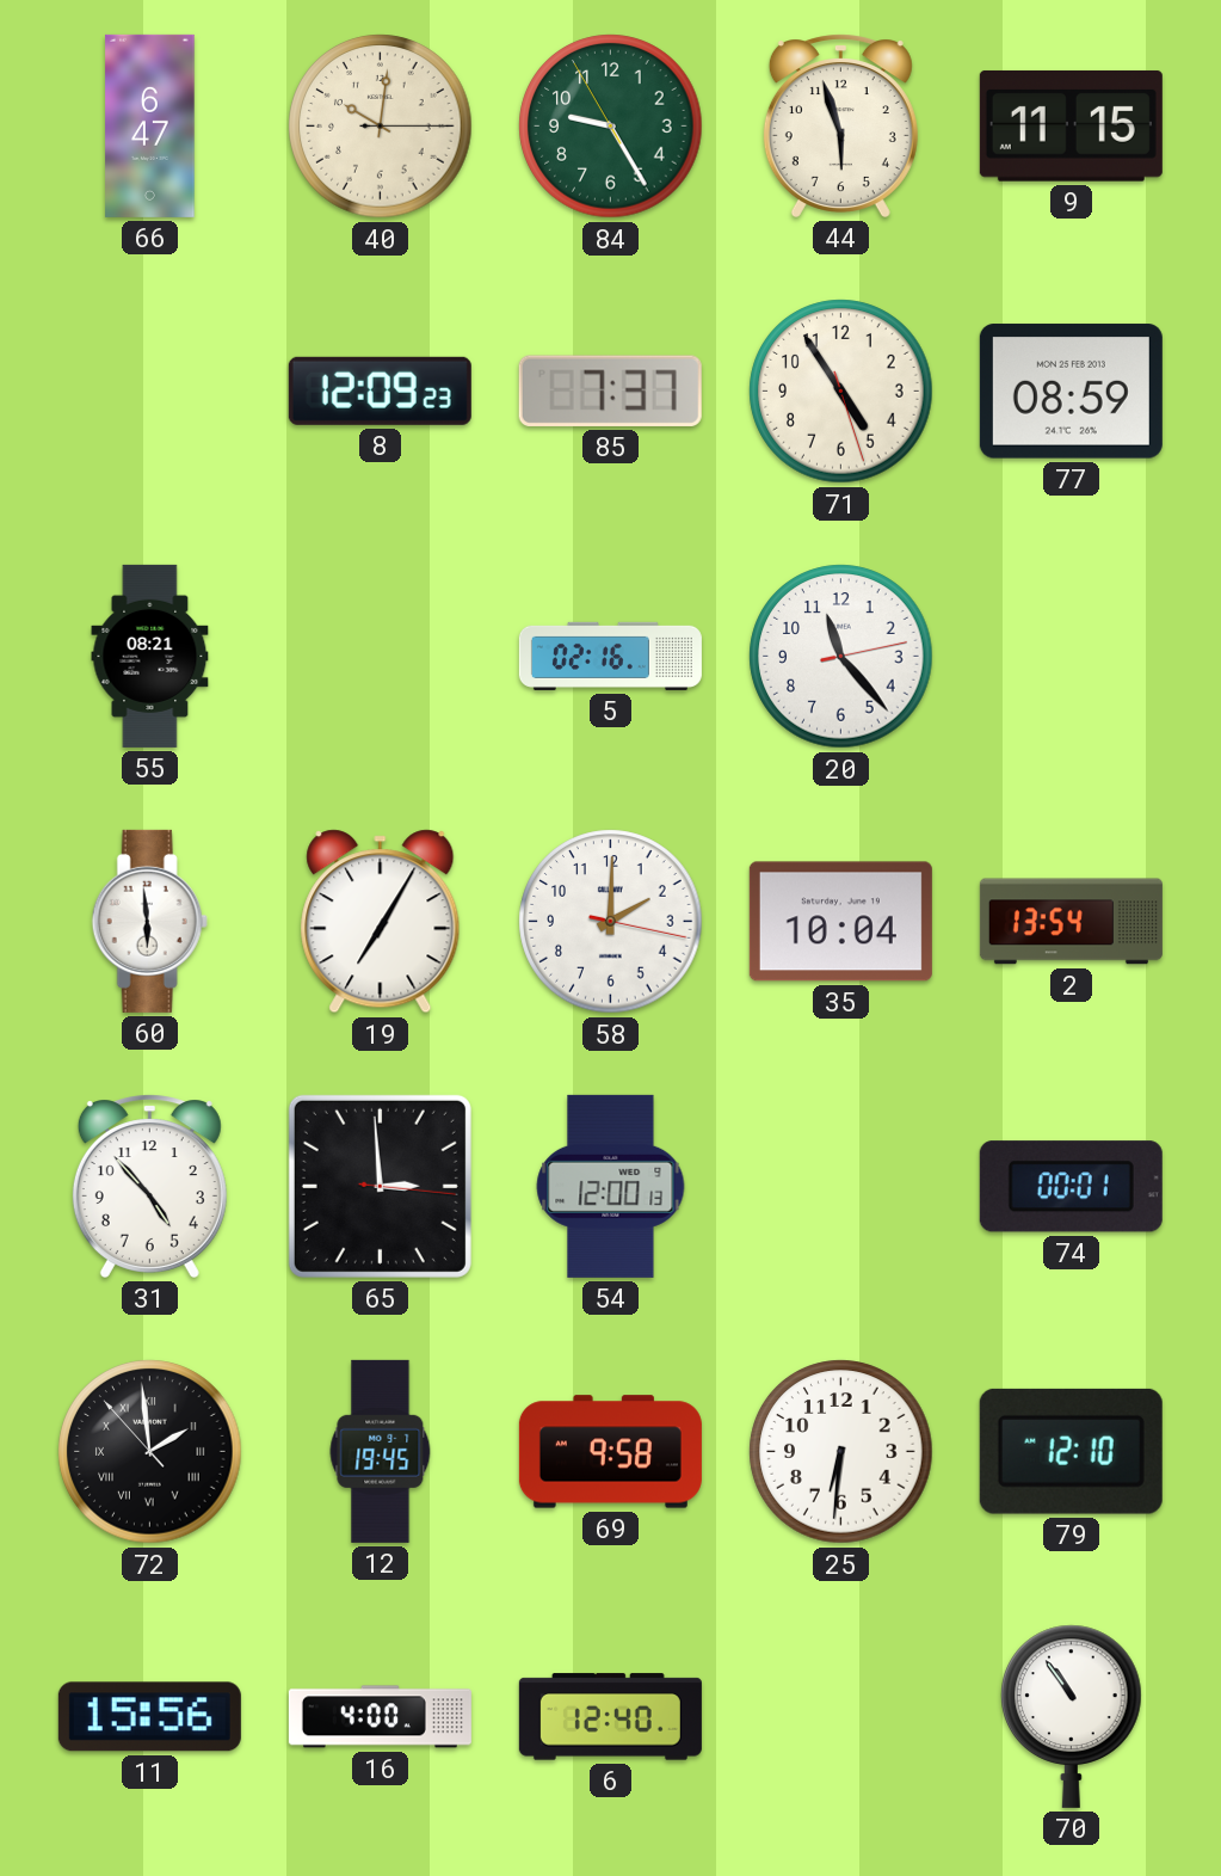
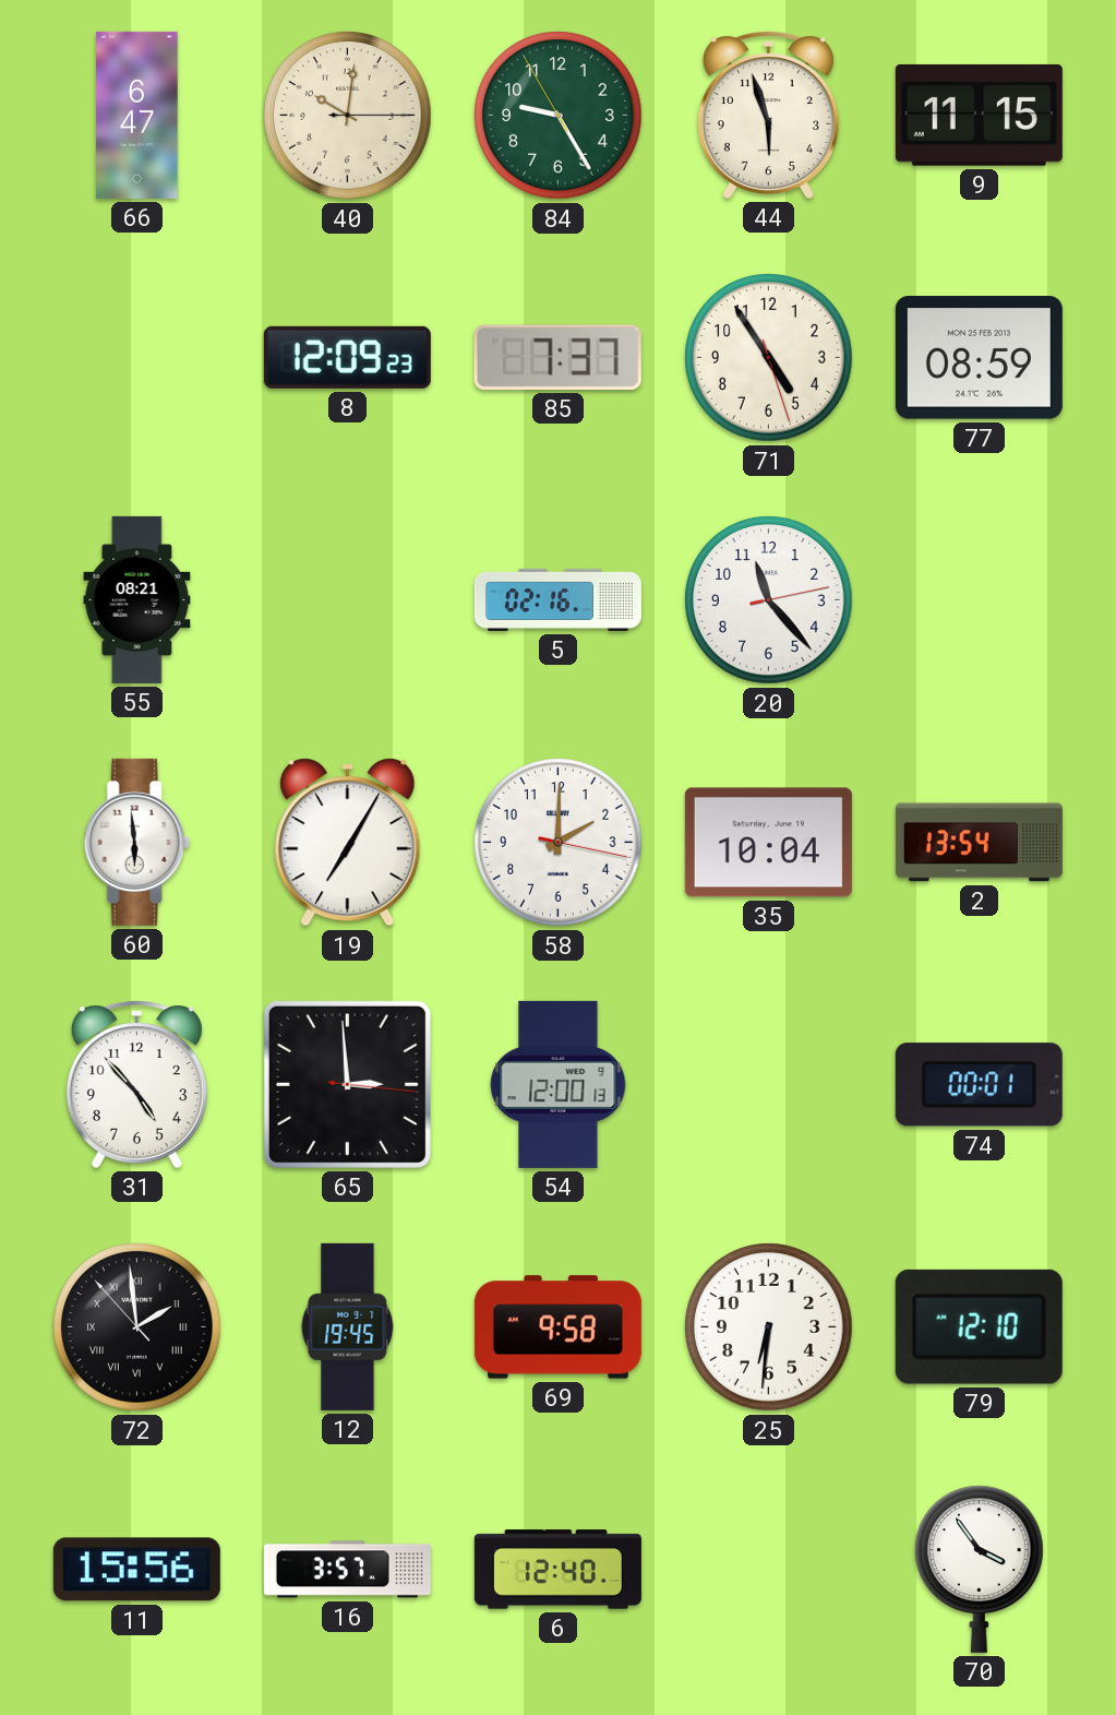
16: 4:00 -> 3:57 (347, 1570)
70: 10:54 -> 3:54 (980, 1569)
